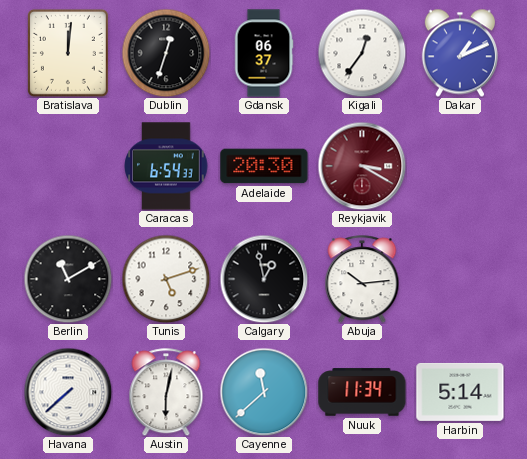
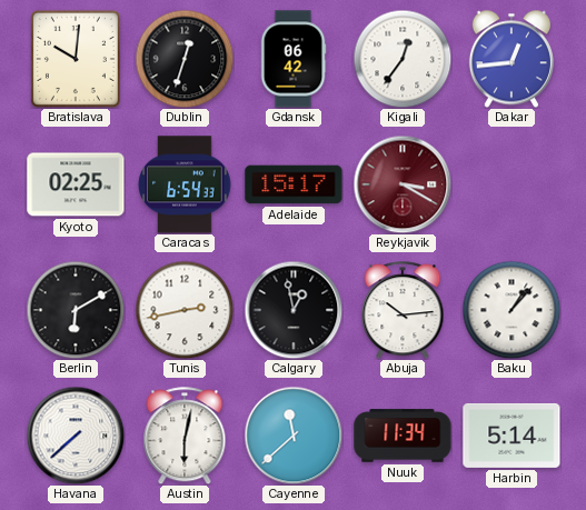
Bratislava: 12:01 -> 10:01 (76, 59)
Gdansk: 06:37 -> 06:42 (294, 59)
Dakar: 1:11 -> 12:44 (511, 59)
Kyoto: none -> 02:25 (76, 184)
Adelaide: 20:30 -> 15:17 (294, 184)
Berlin: 11:10 -> 6:10 (76, 310)
Tunis: 5:12 -> 2:43 (185, 310)
Baku: none -> 1:07 (511, 310)
